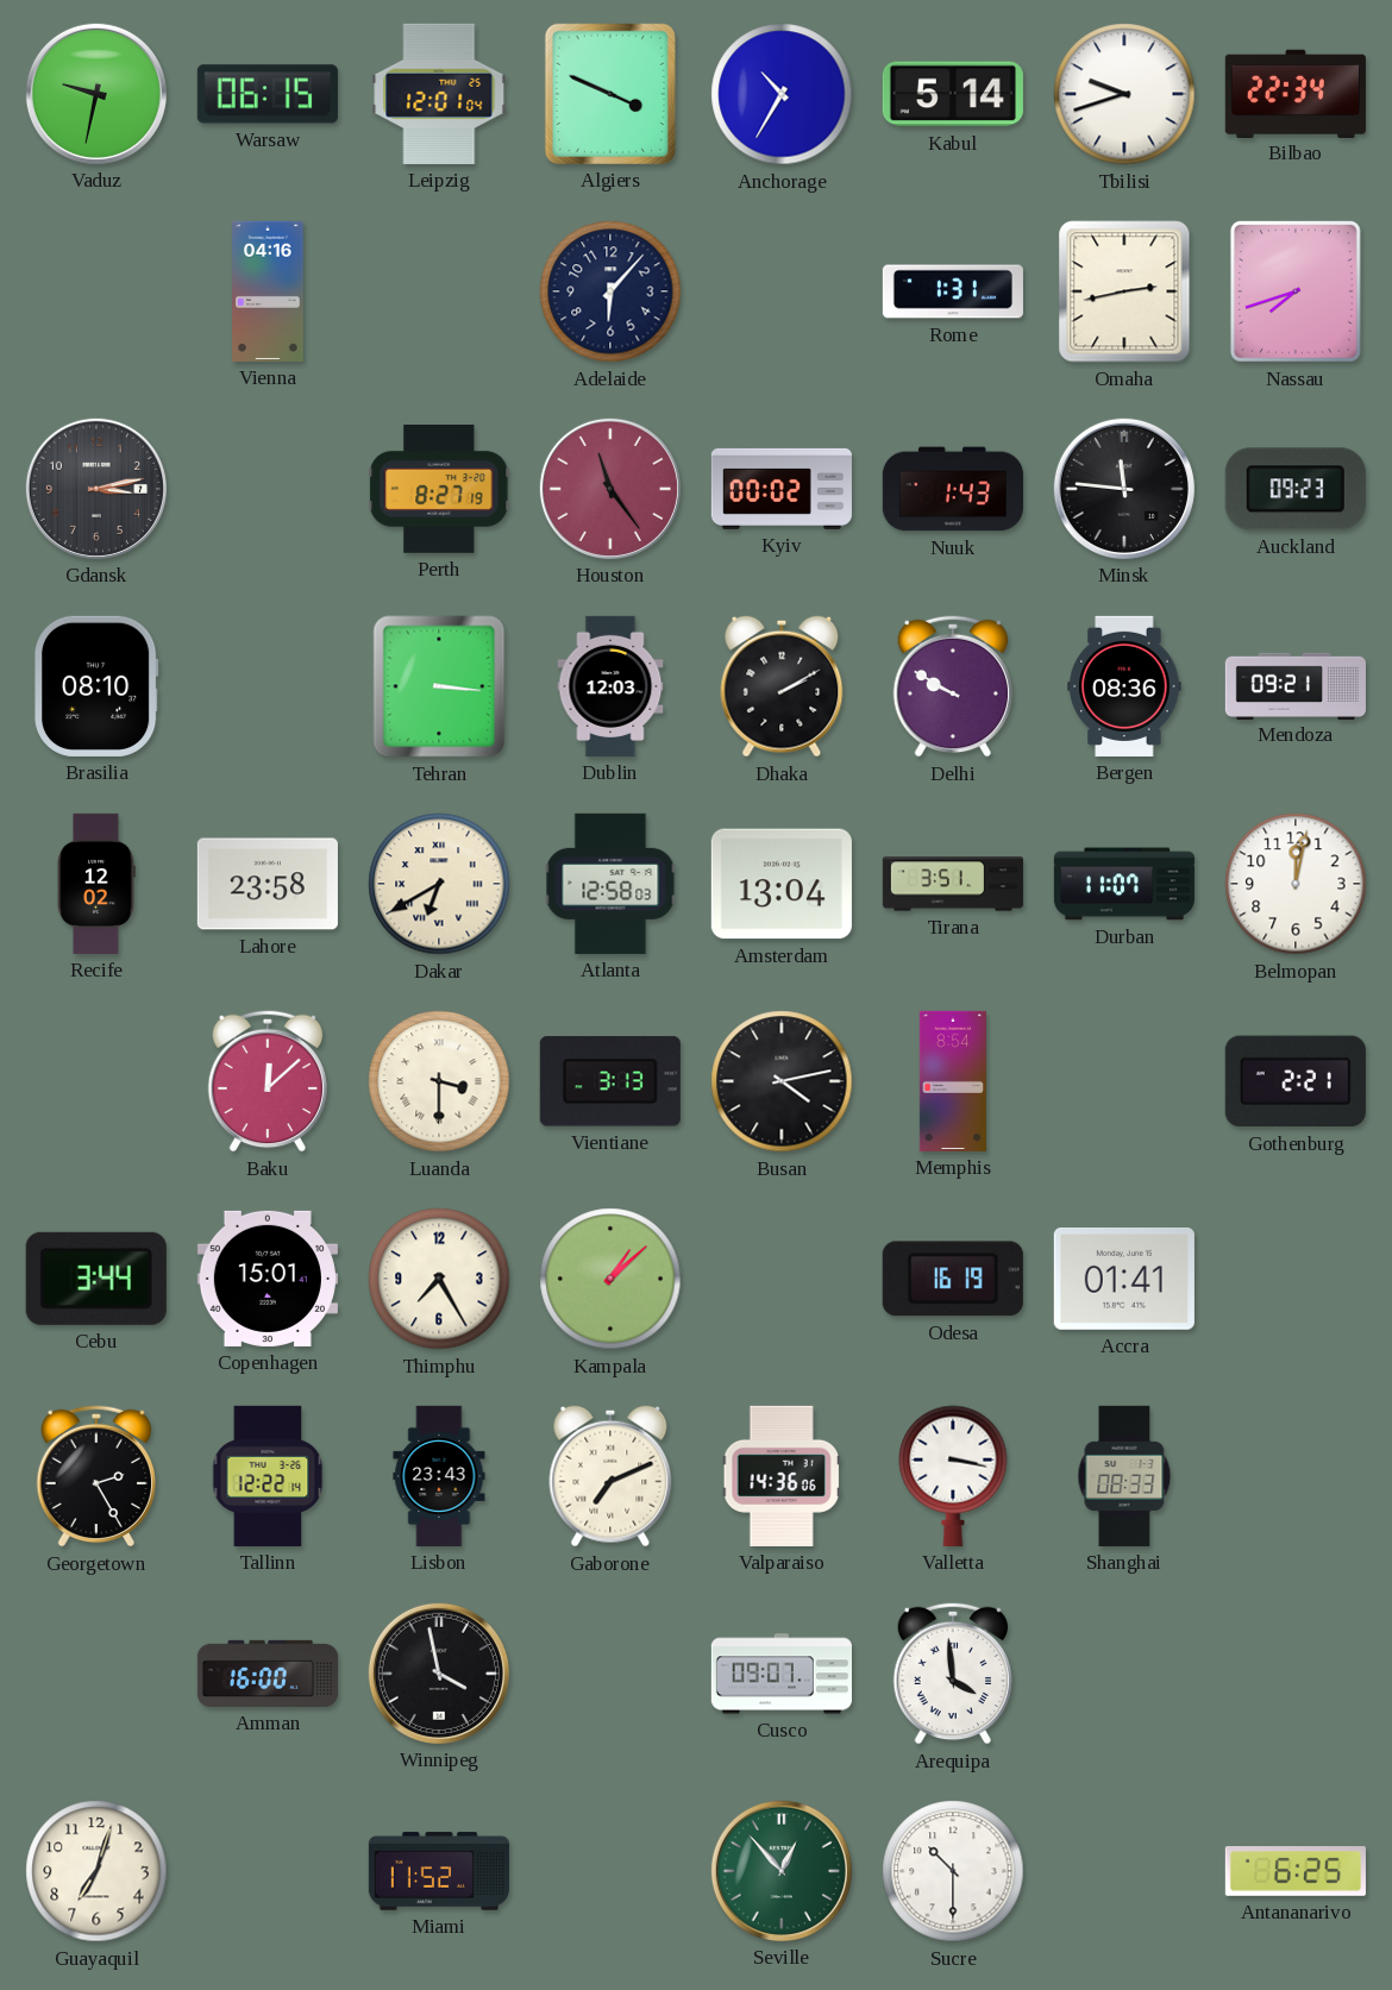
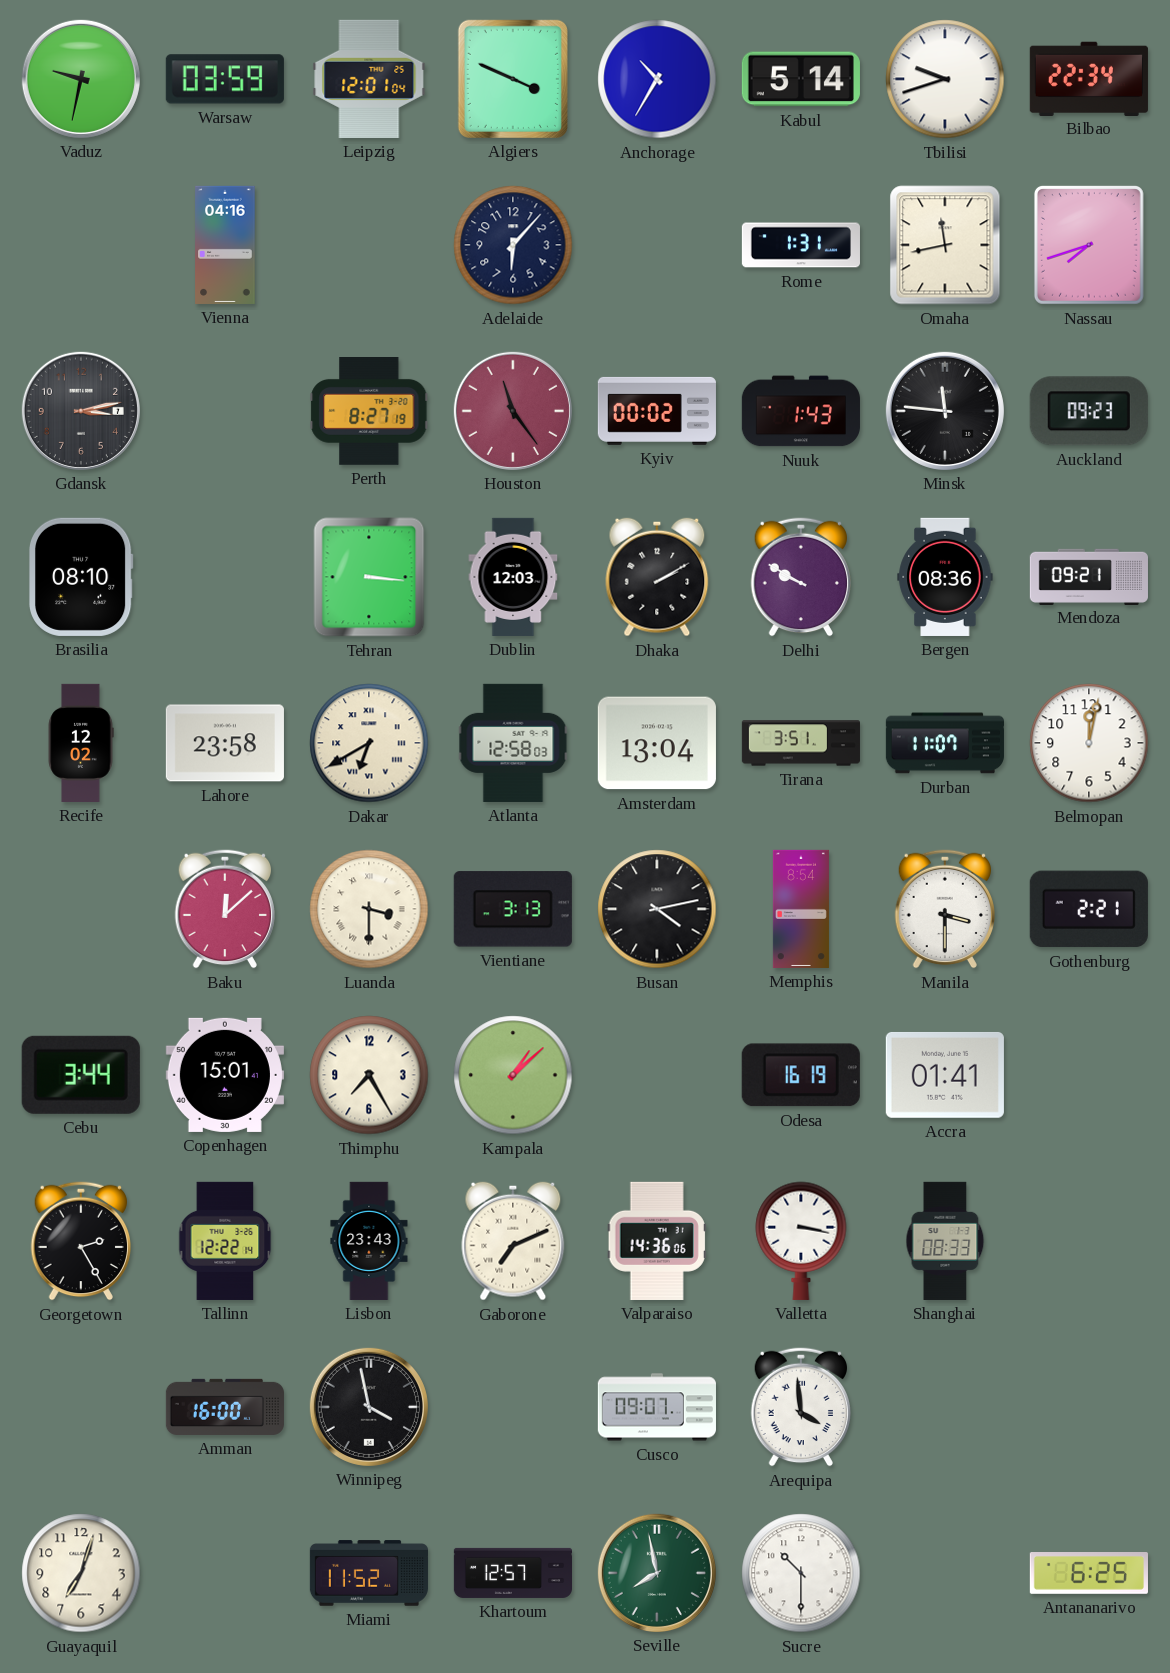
Warsaw: 06:15 -> 03:59 (225, 79)
Omaha: 2:43 -> 11:43 (945, 245)
Manila: none -> 3:30 (944, 909)
Khartoum: none -> 12:57 (512, 1573)
Seville: 12:53 -> 7:58 (657, 1573)
